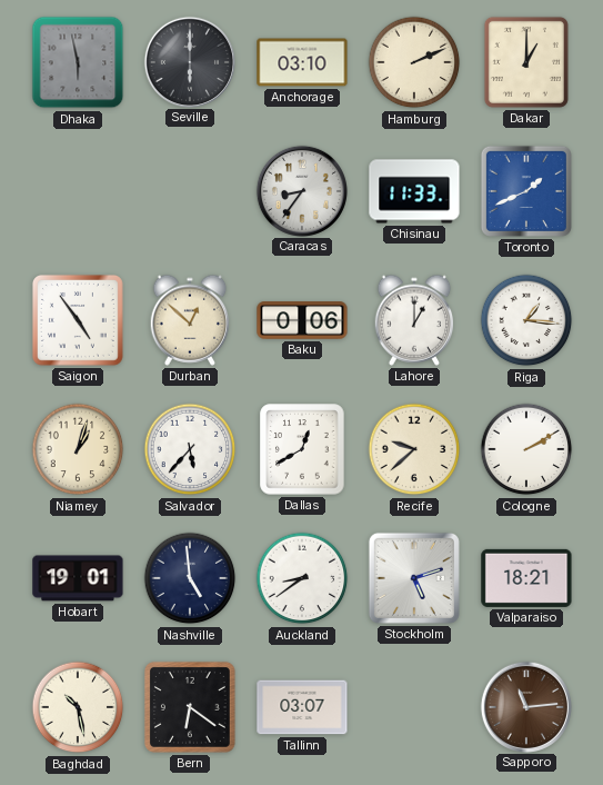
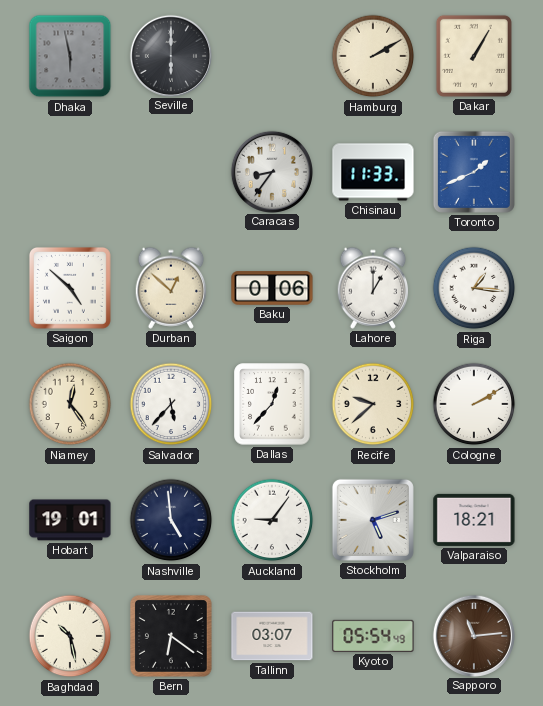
Anchorage: 03:10 -> none (302, 62)
Hamburg: 2:11 -> 2:10 (373, 56)
Dakar: 1:00 -> 1:05 (474, 56)
Saigon: 4:54 -> 4:52 (70, 288)
Niamey: 1:03 -> 12:24 (70, 404)
Dallas: 12:40 -> 12:37 (272, 404)
Auckland: 8:39 -> 9:06 (272, 520)
Kyoto: none -> 05:54 (373, 636)
